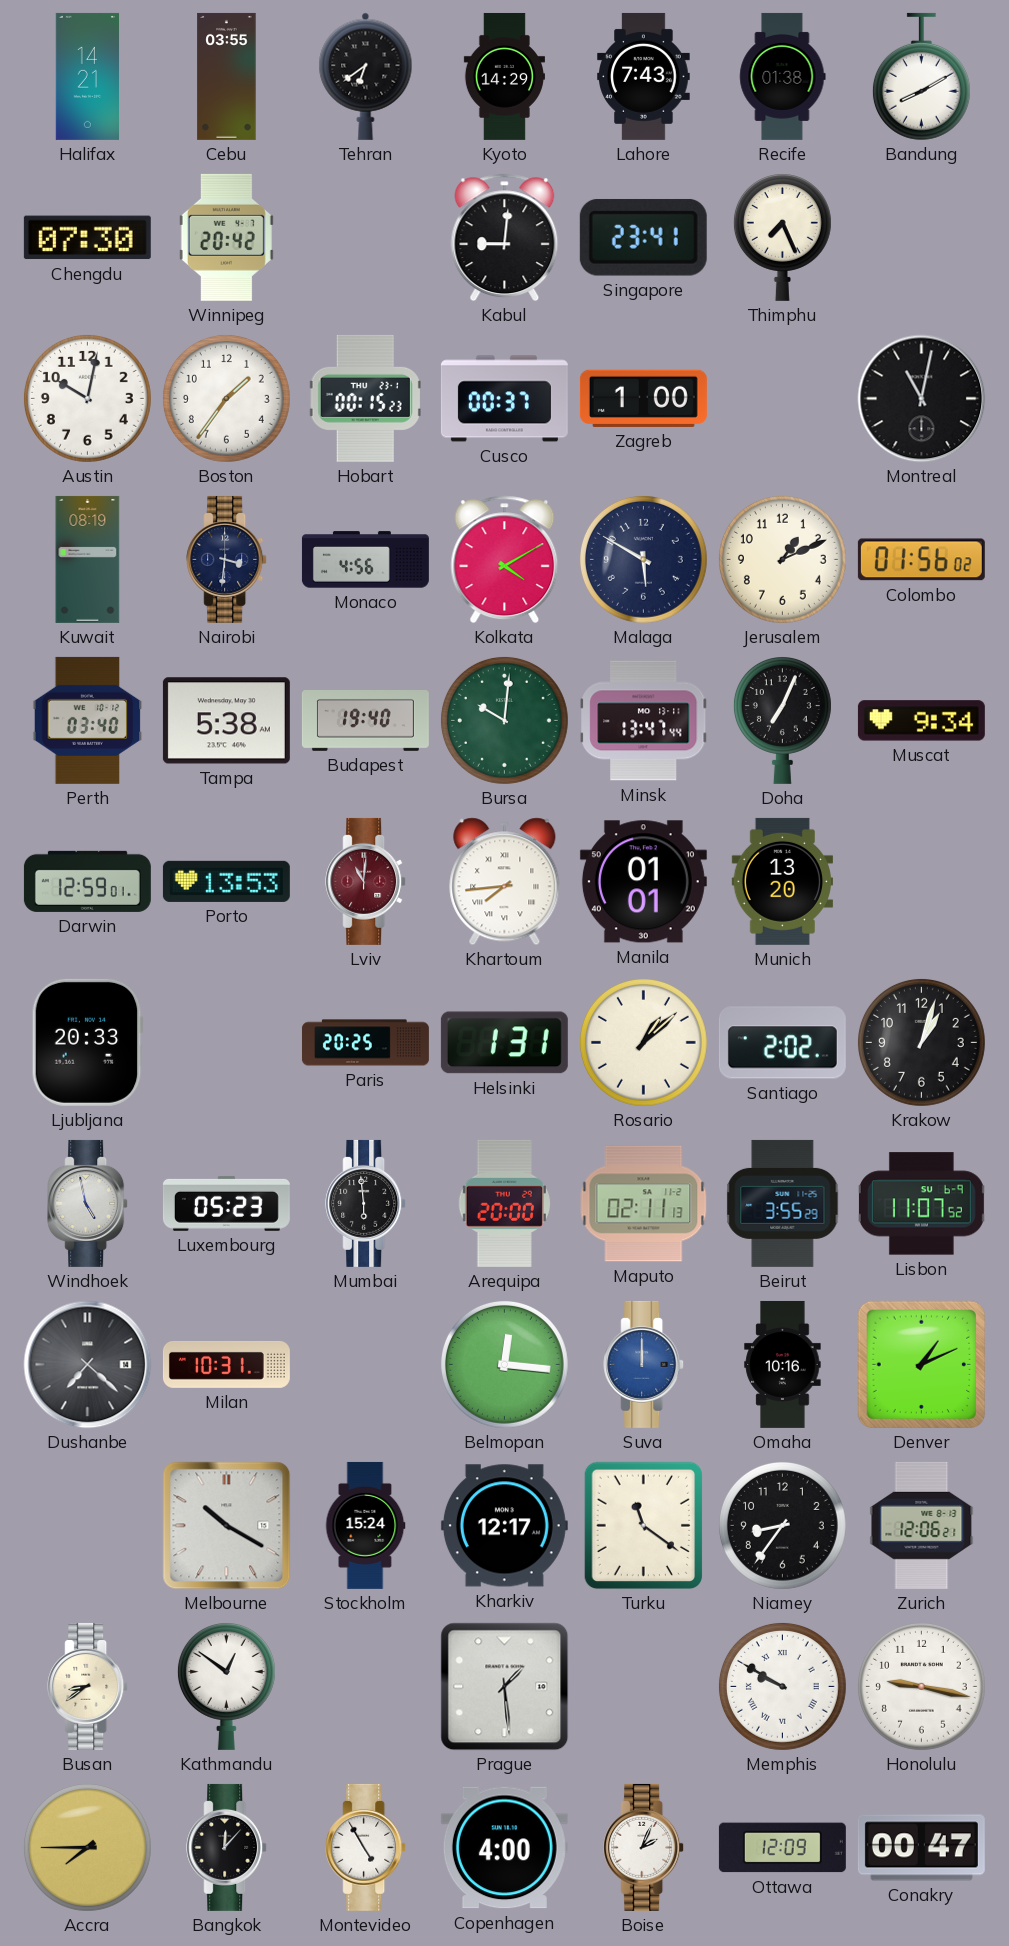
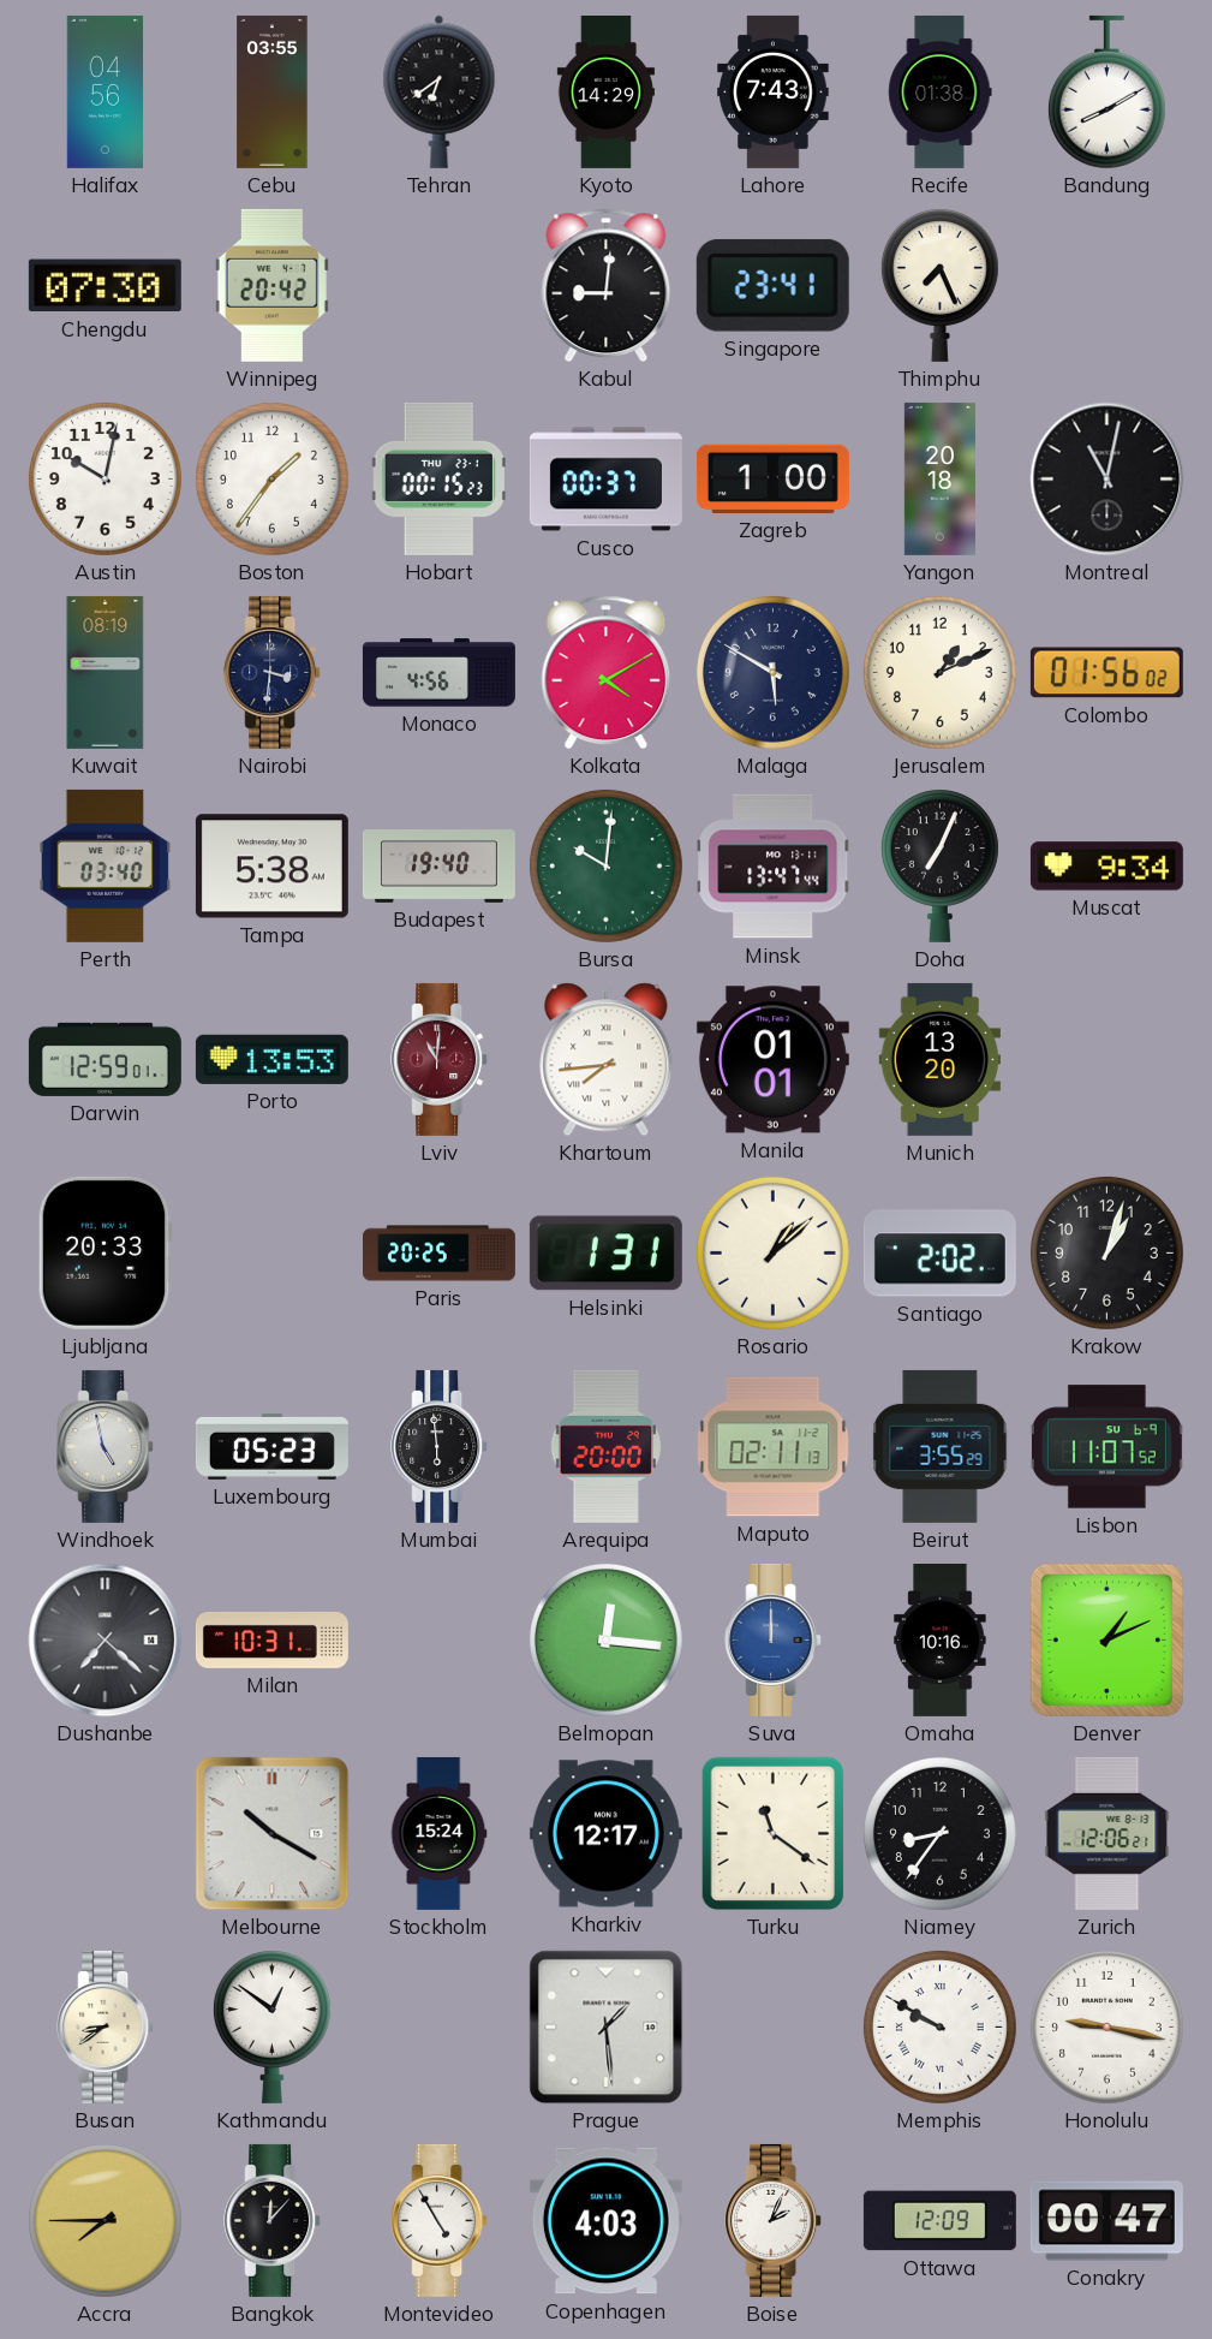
Halifax: 14:21 -> 04:56 (106, 91)
Yangon: none -> 20:18 (939, 478)
Copenhagen: 4:00 -> 4:03 (605, 2221)
